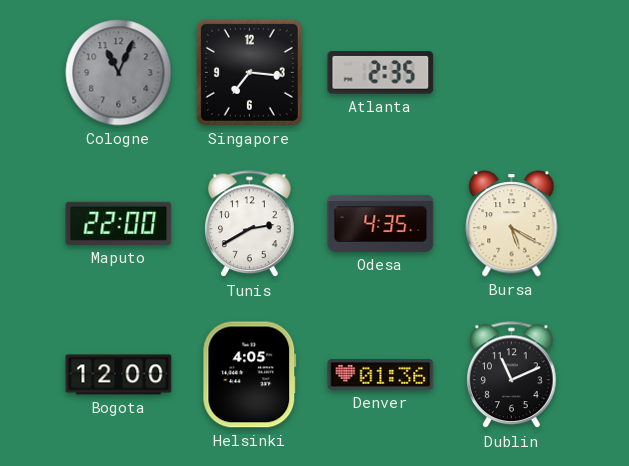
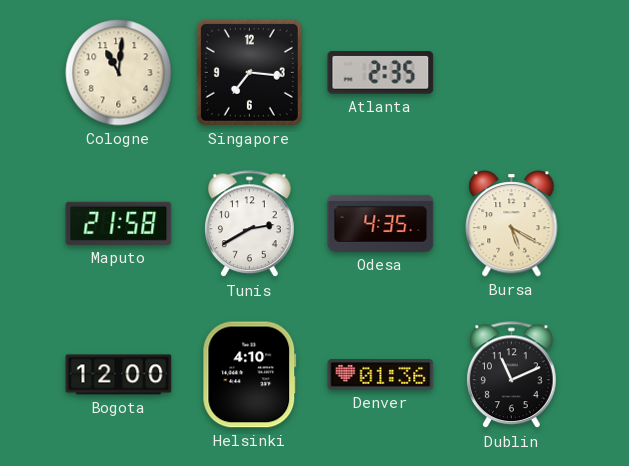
Cologne: 11:04 -> 11:01 (119, 73)
Cologne dial: grey -> cream (119, 73)
Maputo: 22:00 -> 21:58 (119, 223)
Helsinki: 4:05 -> 4:10 (250, 375)
